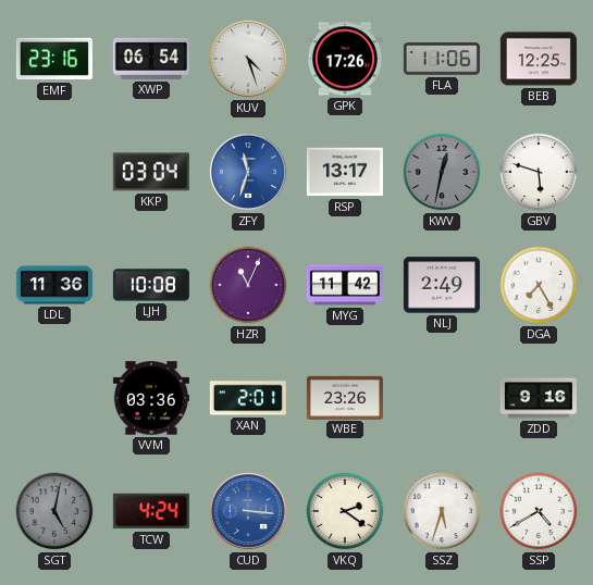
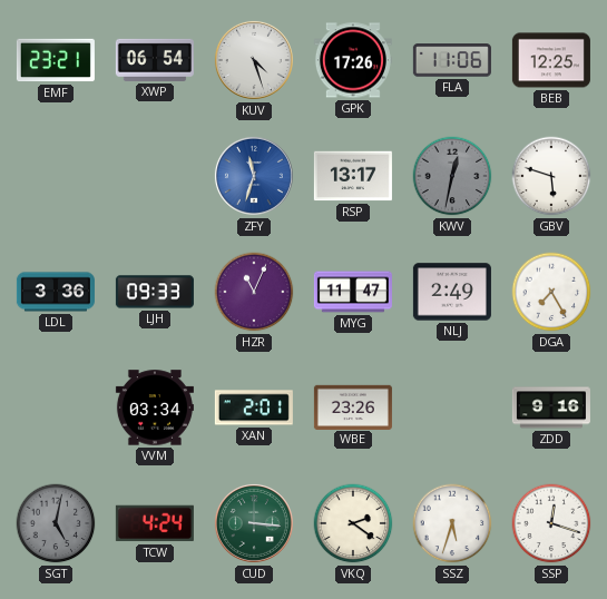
EMF: 23:16 -> 23:21 (56, 60)
KKP: 03:04 -> none (151, 172)
LDL: 11:36 -> 3:36 (56, 292)
LJH: 10:08 -> 09:33 (155, 292)
MYG: 11:42 -> 11:47 (353, 292)
VVM: 03:36 -> 03:34 (155, 407)
CUD dial: blue -> green (254, 523)
SSP: 4:40 -> 12:18 (551, 523)
